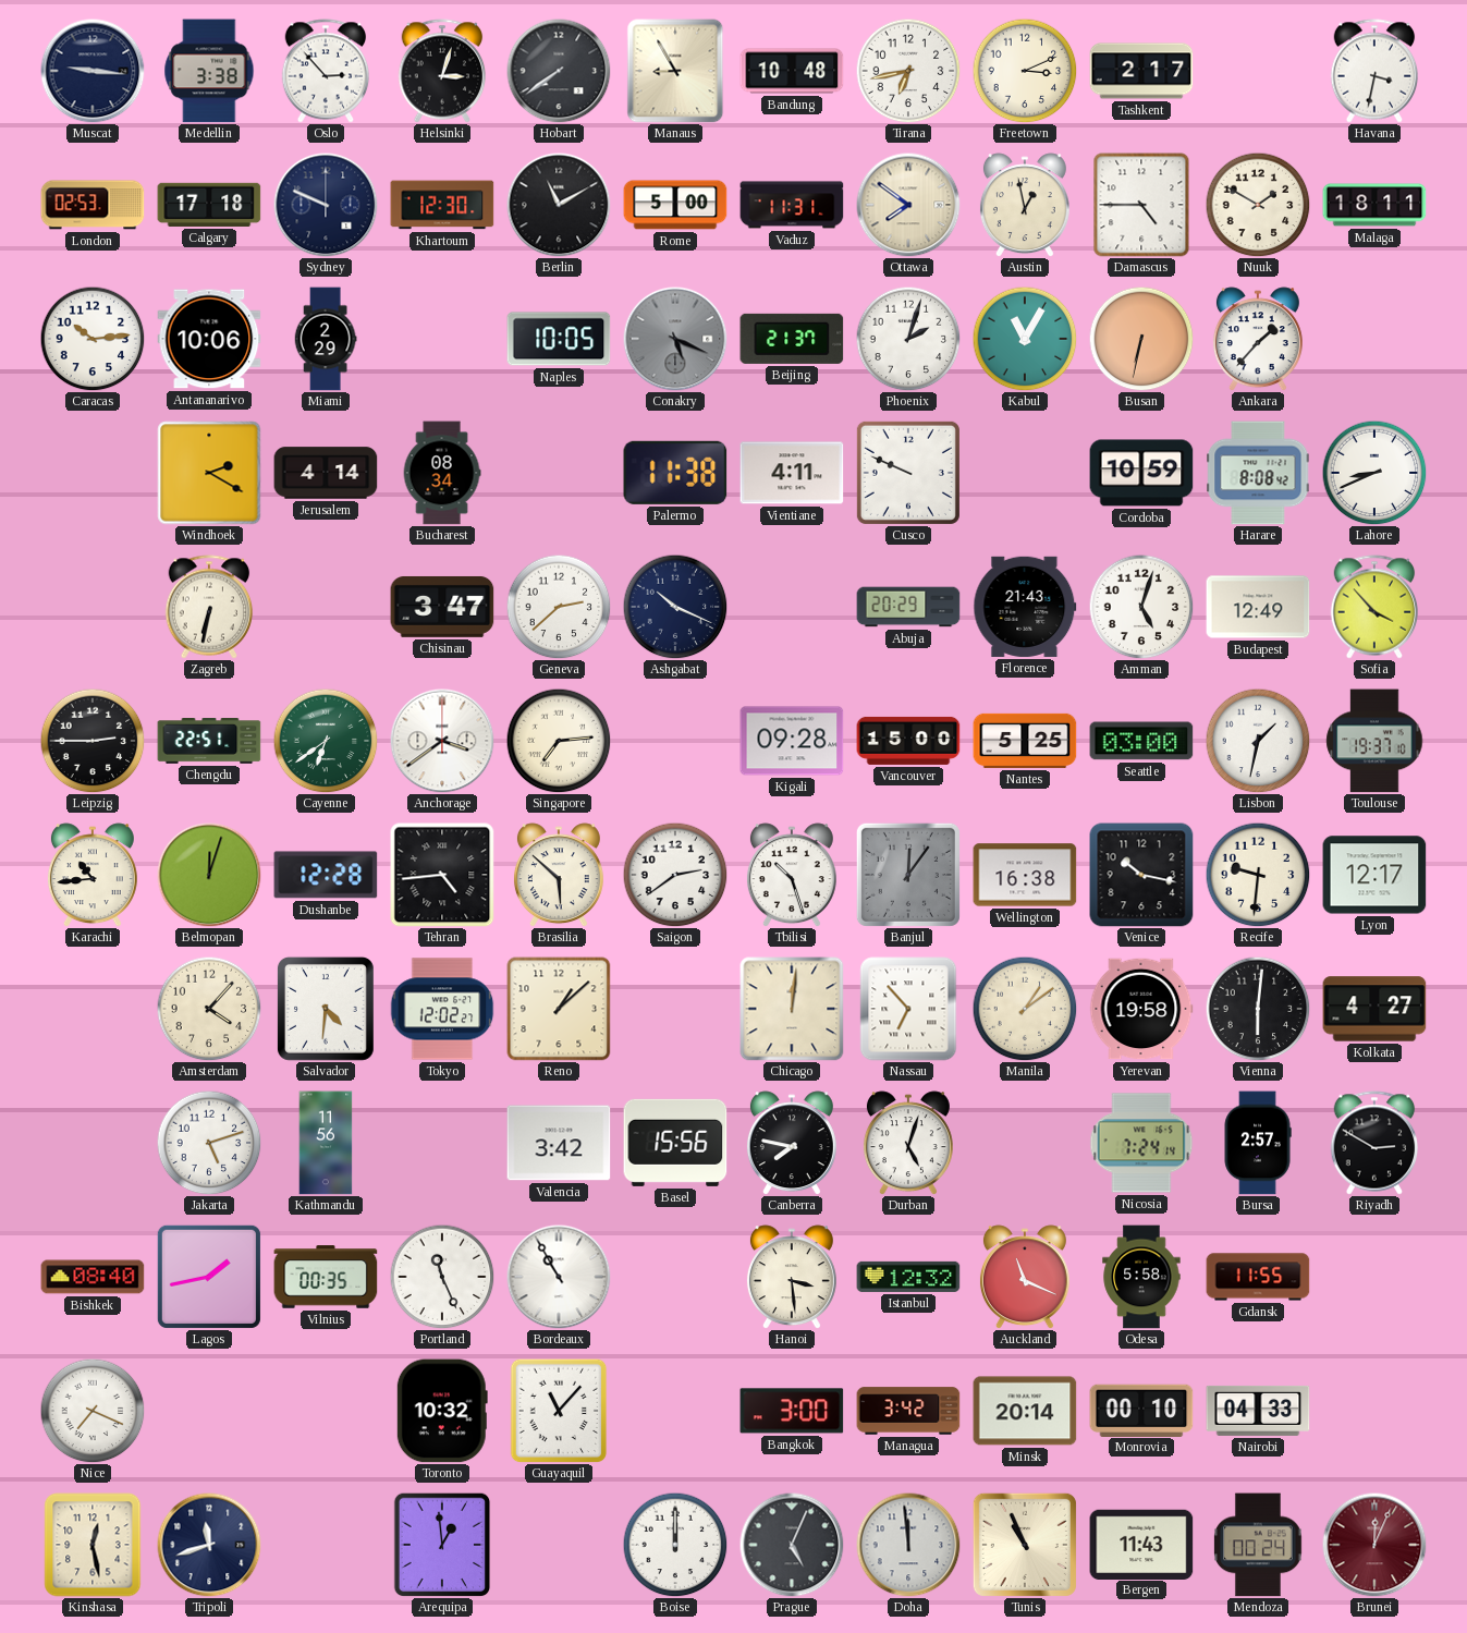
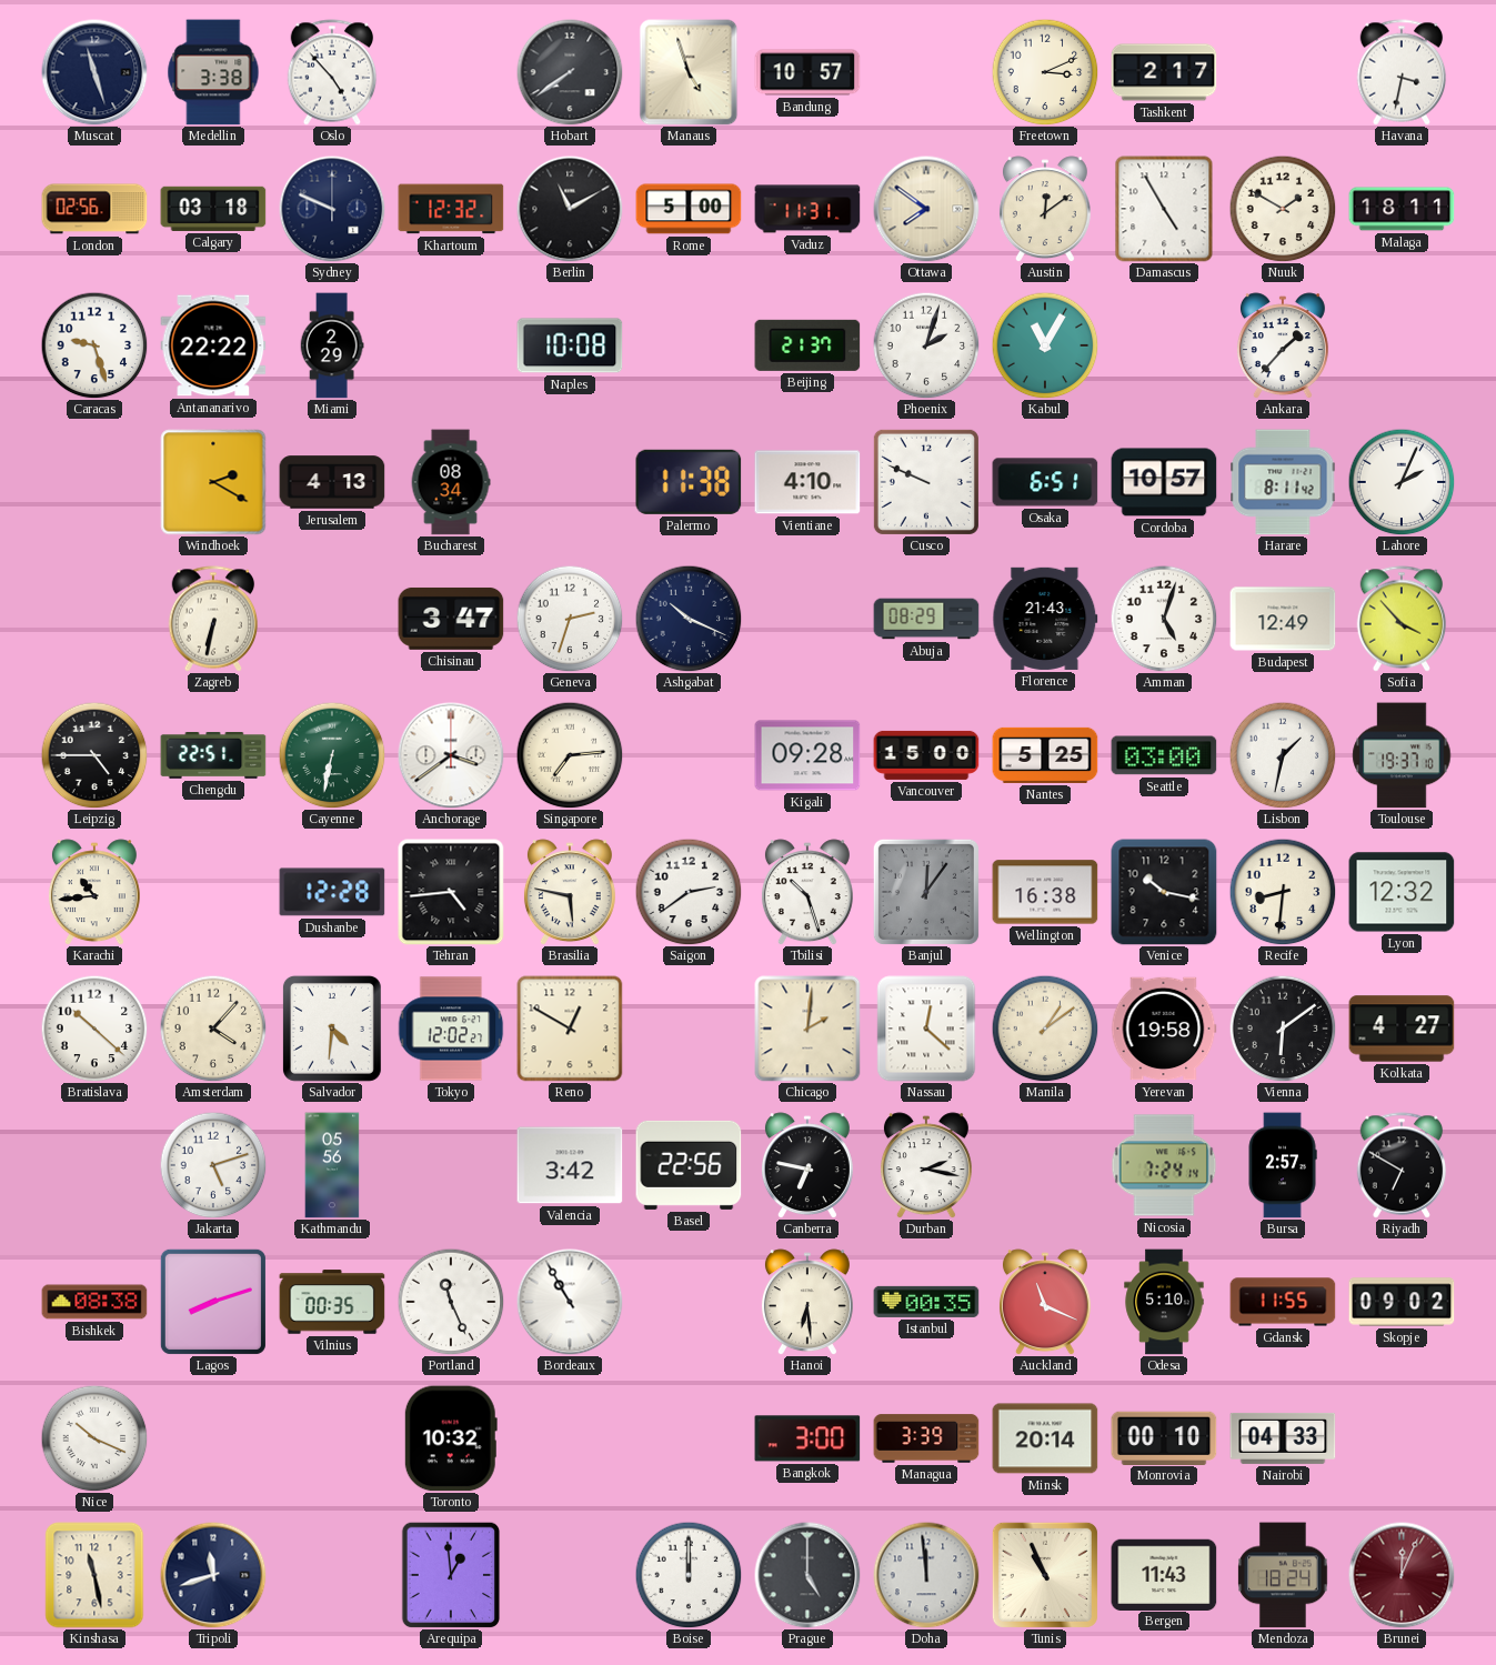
Muscat: 9:16 -> 11:27 (94, 72)
Oslo: 2:53 -> 4:53 (332, 72)
Helsinki: 3:03 -> none (442, 71)
Manaus: 8:55 -> 4:57 (689, 72)
Bandung: 10:48 -> 10:57 (807, 72)
Tirana: 6:43 -> none (908, 71)
London: 02:53 -> 02:56 (94, 209)
Calgary: 17:18 -> 03:18 (213, 209)
Khartoum: 12:30 -> 12:32 (451, 209)
Austin: 12:58 -> 12:09 (1045, 209)
Damascus: 4:45 -> 4:55 (1164, 209)
Caracas: 10:14 -> 9:27 (94, 345)
Antananarivo: 10:06 -> 22:22 (213, 345)
Naples: 10:05 -> 10:08 (570, 345)
Conakry: 5:19 -> none (675, 339)
Busan: 6:32 -> none (1141, 339)
Jerusalem: 4:14 -> 4:13 (332, 482)
Vientiane: 4:11 -> 4:10 (807, 482)
Osaka: none -> 6:51 (1045, 482)
Cordoba: 10:59 -> 10:57 (1164, 482)
Harare: 8:08 -> 8:11 (1283, 482)
Lahore: 8:41 -> 2:04 (1402, 482)
Geneva: 2:38 -> 2:33 (570, 619)
Abuja: 20:29 -> 08:29 (926, 619)
Leipzig: 2:45 -> 4:45 (94, 755)
Cayenne: 6:39 -> 6:32 (332, 755)
Belmopan: 12:03 -> none (209, 875)
Brasilia: 5:52 -> 5:47 (570, 892)
Recife: 9:31 -> 8:31 (1283, 892)
Lyon: 12:17 -> 12:32 (1402, 892)
Bratislava: none -> 10:22 (94, 1029)
Reno: 1:08 -> 12:50 (570, 1029)
Chicago: 12:01 -> 2:01 (807, 1029)
Nassau: 6:53 -> 12:22 (926, 1029)
Vienna: 6:01 -> 6:09 (1283, 1029)
Kathmandu: 11:56 -> 05:56 (332, 1165)
Basel: 15:56 -> 22:56 (689, 1165)
Canberra: 7:47 -> 6:47 (807, 1165)
Durban: 5:03 -> 2:17 (926, 1165)
Riyadh: 2:50 -> 6:50 (1402, 1165)
Bishkek: 08:40 -> 08:38 (94, 1302)
Lagos: 1:43 -> 8:12 (213, 1302)
Hanoi: 3:29 -> 6:29 (807, 1302)
Istanbul: 12:32 -> 00:35 (926, 1302)
Odesa: 5:58 -> 5:10 (1164, 1302)
Skopje: none -> 09:02 (1402, 1302)
Nice: 7:19 -> 10:19 (94, 1438)
Guayaquil: 11:07 -> none (559, 1411)
Managua: 3:42 -> 3:39 (926, 1438)
Kinshasa: 12:28 -> 11:28 (94, 1575)
Prague: 5:04 -> 5:00 (807, 1575)
Mendoza: 00:24 -> 18:24 (1284, 1575)
